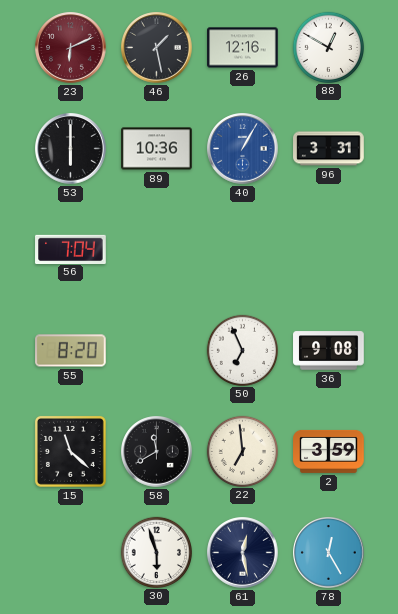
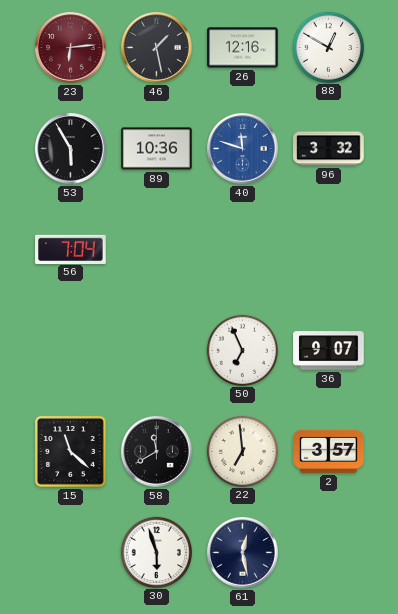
23: 6:11 -> 6:14 (71, 48)
53: 6:00 -> 5:55 (71, 149)
40: 1:05 -> 11:48 (243, 149)
96: 3:31 -> 3:32 (329, 149)
55: 8:20 -> none (71, 351)
36: 9:08 -> 9:07 (329, 351)
2: 3:59 -> 3:57 (329, 451)
78: 12:25 -> none (329, 553)
